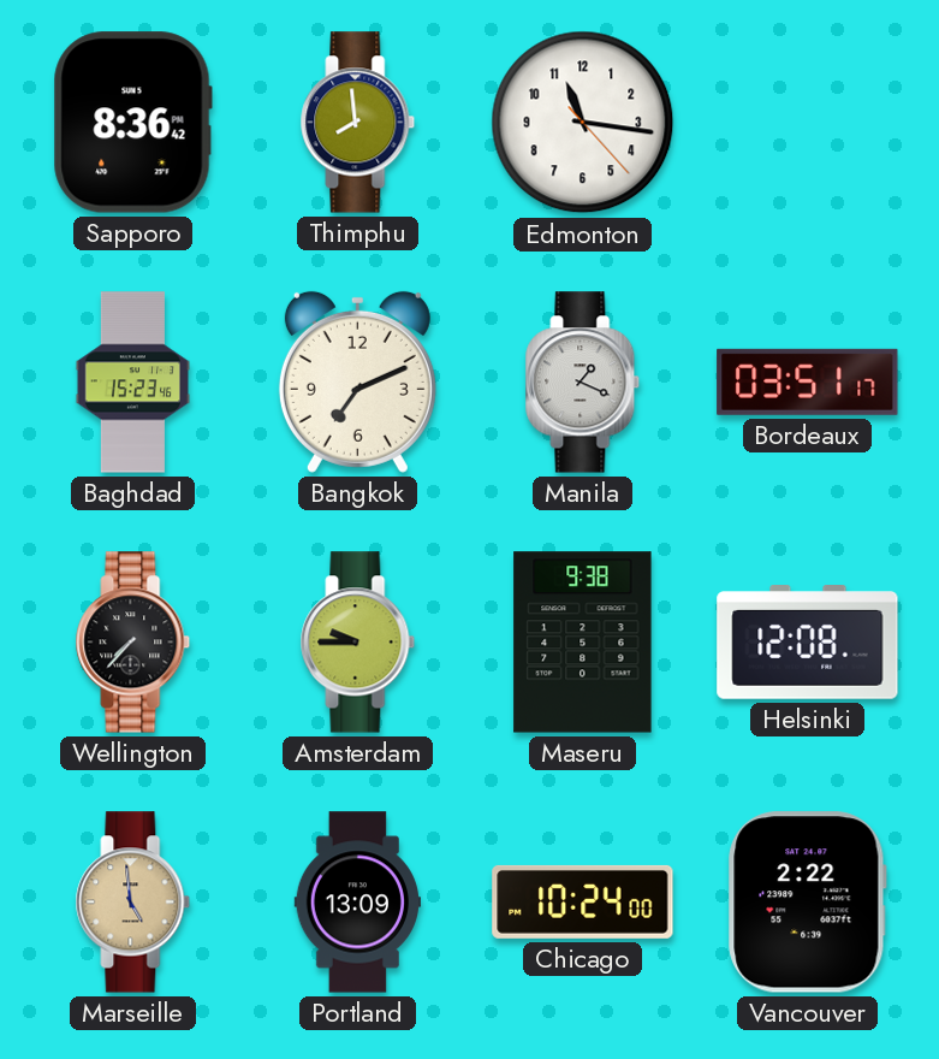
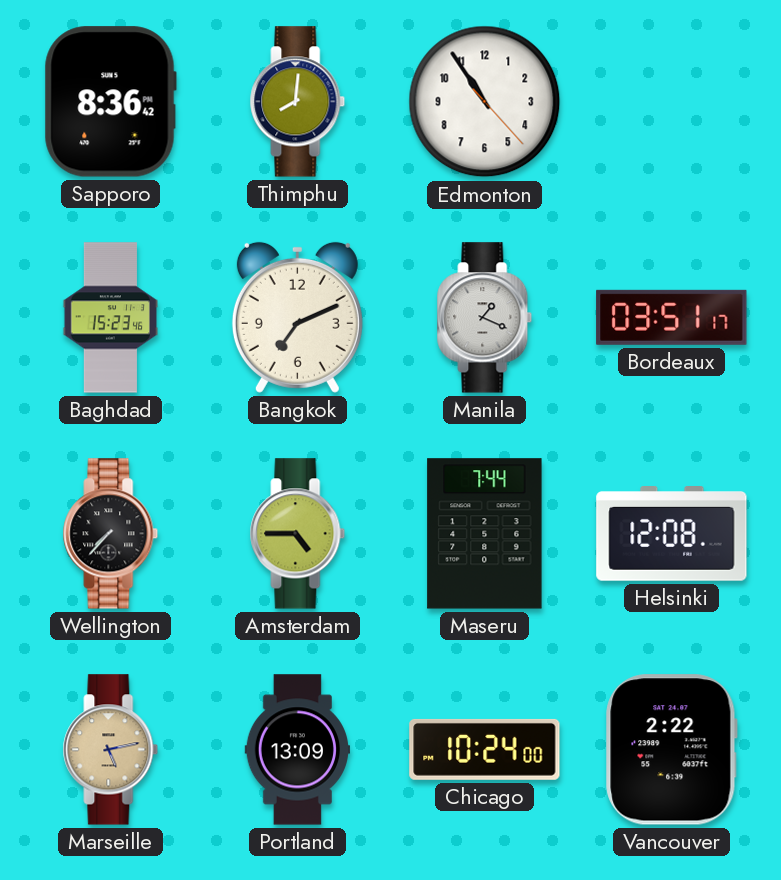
Thimphu: 7:59 -> 8:01 (298, 102)
Edmonton: 11:16 -> 10:54 (485, 102)
Amsterdam: 9:45 -> 4:45 (298, 534)
Maseru: 9:38 -> 7:44 (485, 534)
Marseille: 4:59 -> 5:13 (111, 750)
